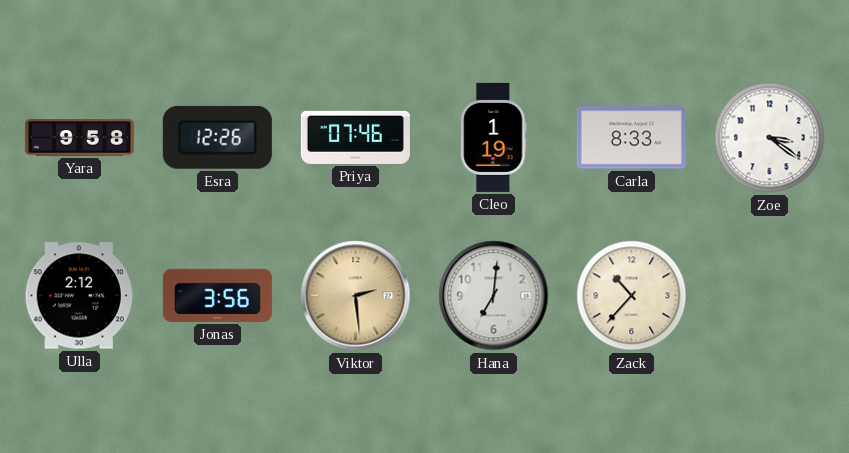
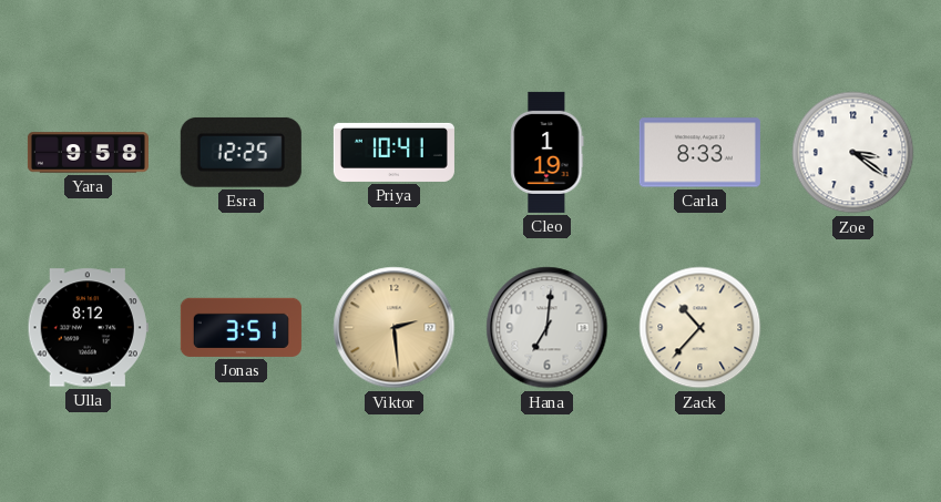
Esra: 12:26 -> 12:25 (241, 152)
Priya: 07:46 -> 10:41 (393, 152)
Ulla: 2:12 -> 8:12 (88, 328)
Jonas: 3:56 -> 3:51 (241, 327)
